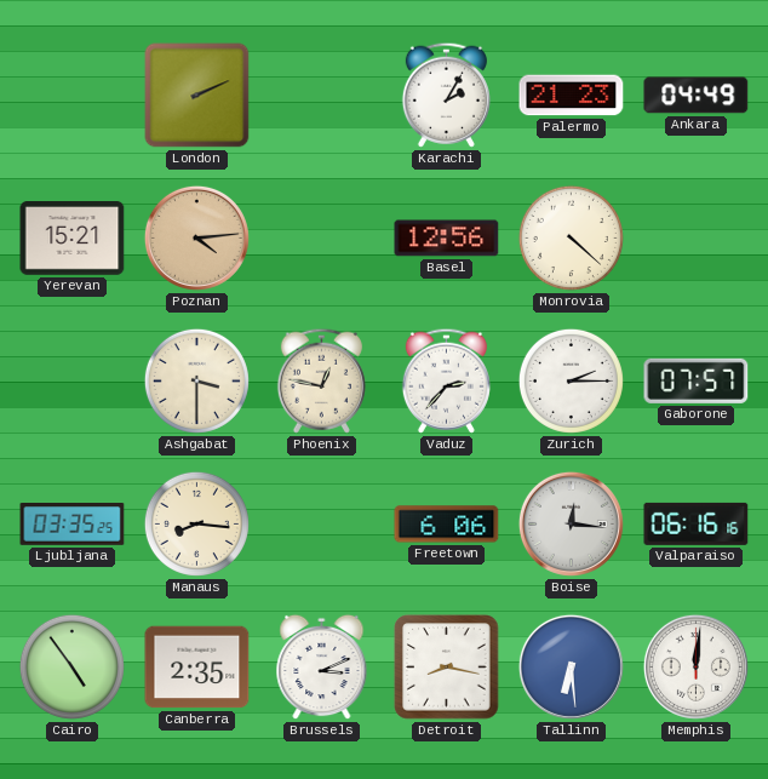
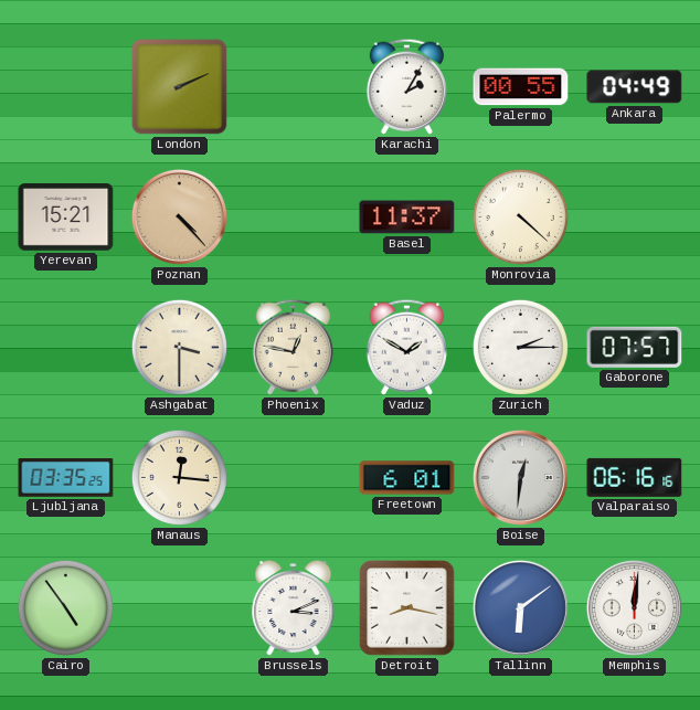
Palermo: 21:23 -> 00:55 (521, 87)
Poznan: 4:14 -> 4:23 (179, 216)
Basel: 12:56 -> 11:37 (407, 218)
Vaduz: 2:37 -> 1:50 (406, 347)
Manaus: 8:16 -> 12:16 (179, 477)
Freetown: 6:06 -> 6:01 (407, 478)
Boise: 12:16 -> 12:31 (520, 477)
Canberra: 2:35 -> none (197, 668)
Tallinn: 6:29 -> 6:09 (520, 607)
